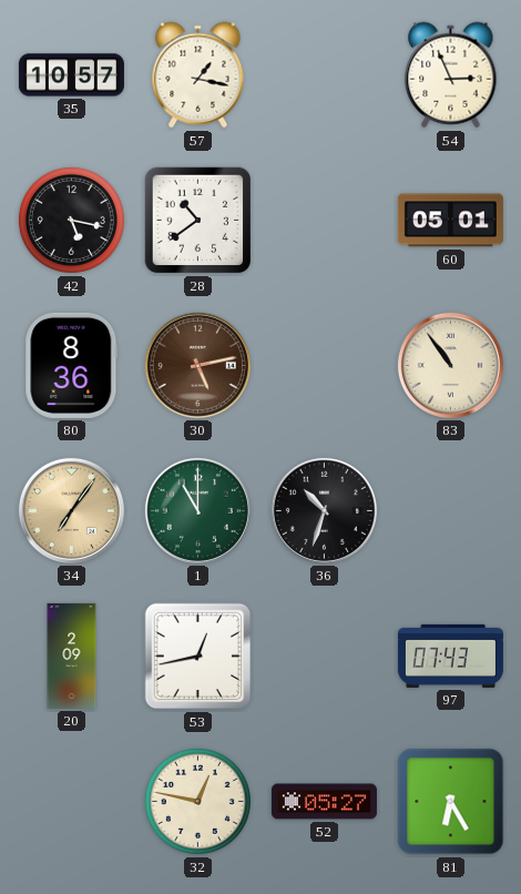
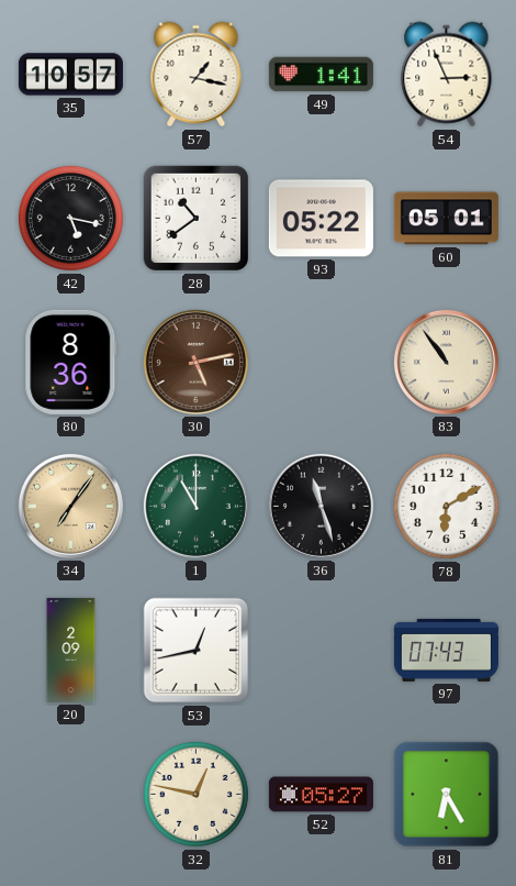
49: none -> 1:41 (321, 75)
93: none -> 05:22 (321, 219)
36: 10:33 -> 11:27 (321, 506)
78: none -> 6:10 (446, 506)
